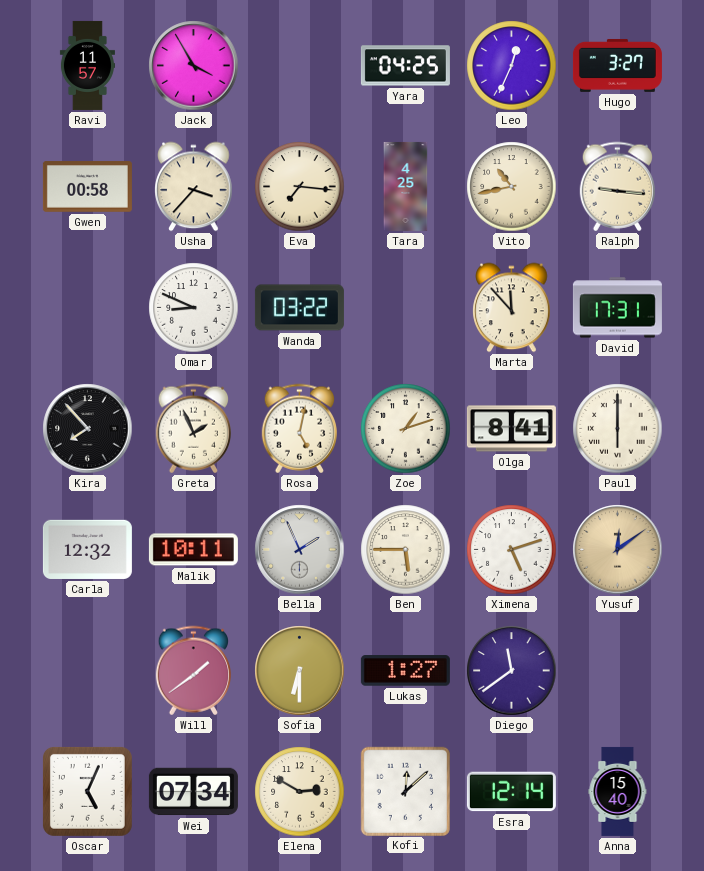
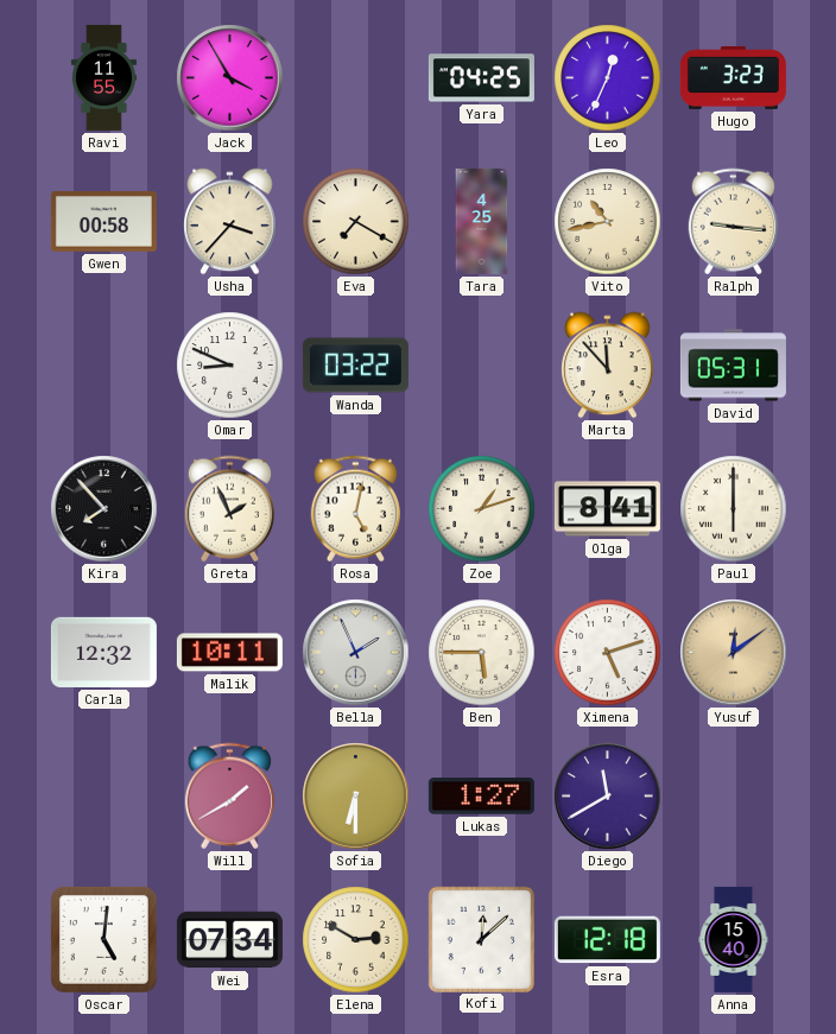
Ravi: 11:57 -> 11:55 (103, 77)
Hugo: 3:27 -> 3:23 (733, 77)
Eva: 7:16 -> 7:20 (356, 222)
David: 17:31 -> 05:31 (733, 366)
Will: 1:39 -> 1:40 (229, 797)
Diego: 11:39 -> 11:40 (608, 797)
Oscar: 5:04 -> 5:01 (103, 939)
Esra: 12:14 -> 12:18 (607, 940)
